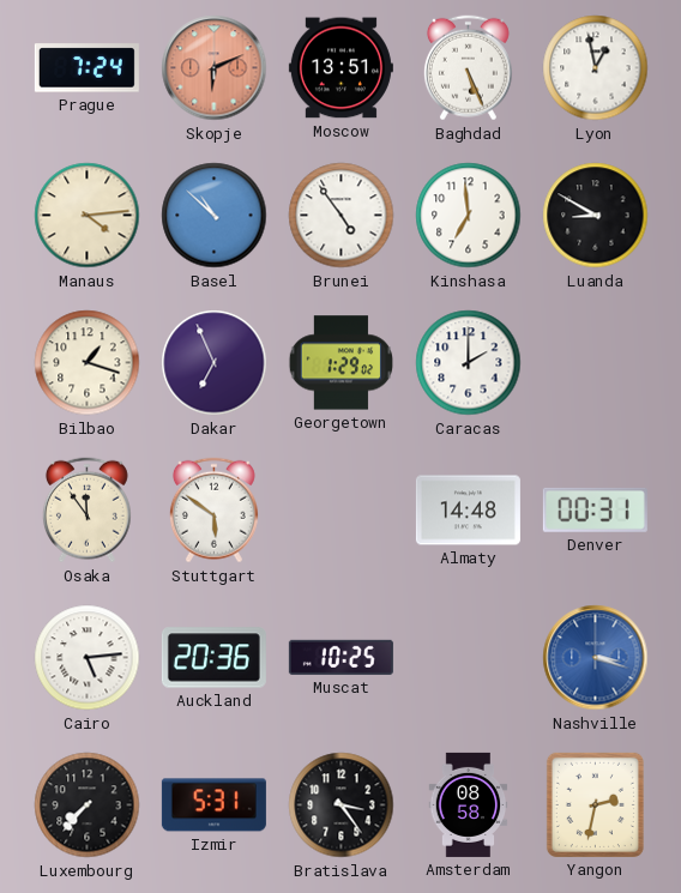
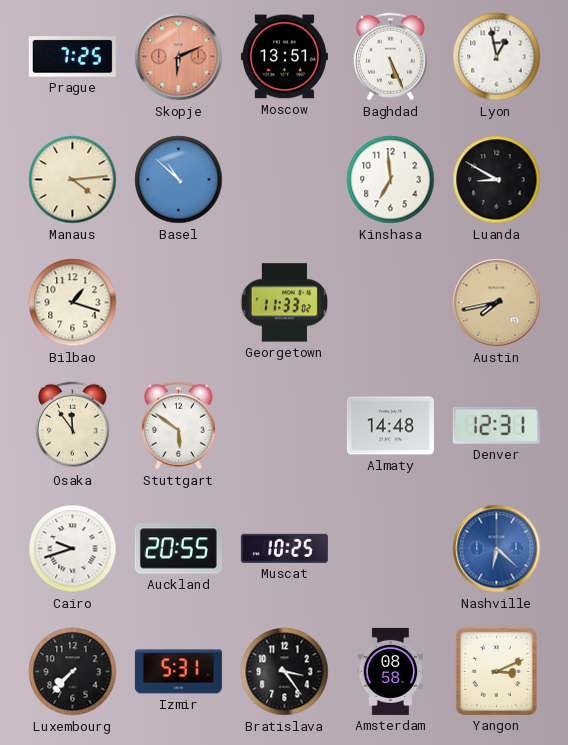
Prague: 7:24 -> 7:25 (72, 57)
Brunei: 4:54 -> none (342, 216)
Dakar: 6:56 -> none (215, 363)
Georgetown: 1:29 -> 11:33 (284, 303)
Caracas: 2:00 -> none (469, 363)
Austin: none -> 7:43 (497, 303)
Denver: 00:31 -> 12:31 (496, 425)
Cairo: 5:14 -> 9:42 (73, 549)
Auckland: 20:36 -> 20:55 (178, 549)
Nashville: 3:18 -> 6:22 (497, 549)
Yangon: 2:32 -> 3:11 (496, 671)
